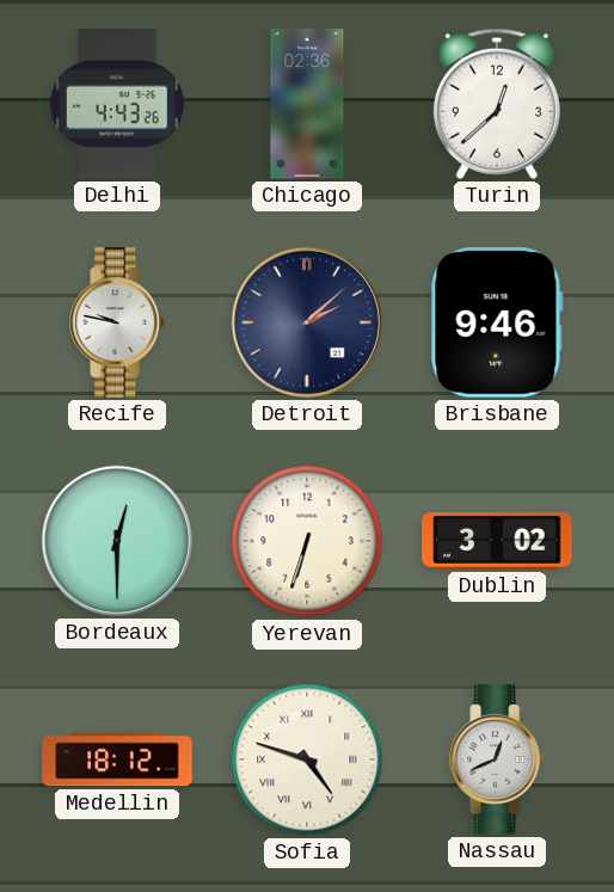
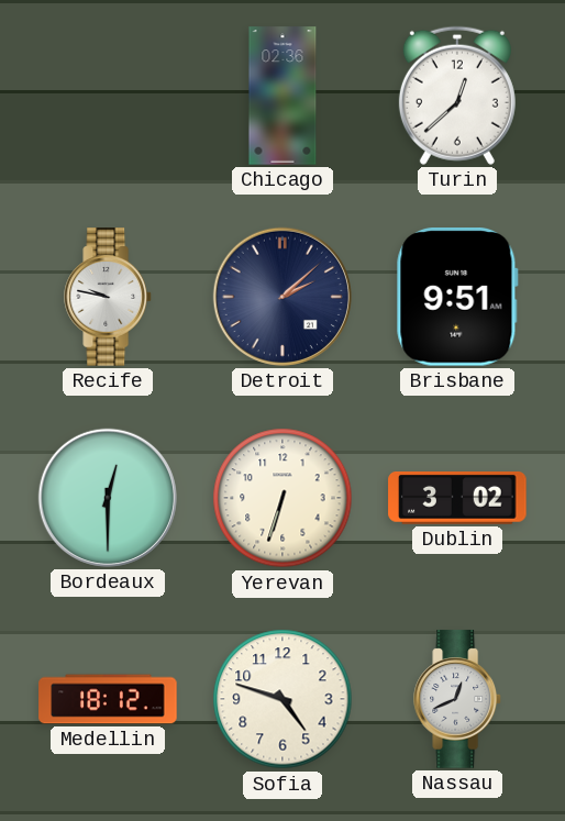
Delhi: 4:43 -> none (117, 104)
Brisbane: 9:46 -> 9:51 (457, 298)
Sofia numerals: Roman -> Arabic (282, 699)
